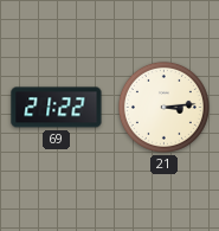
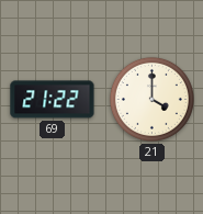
21: 3:14 -> 4:00 (151, 99)
